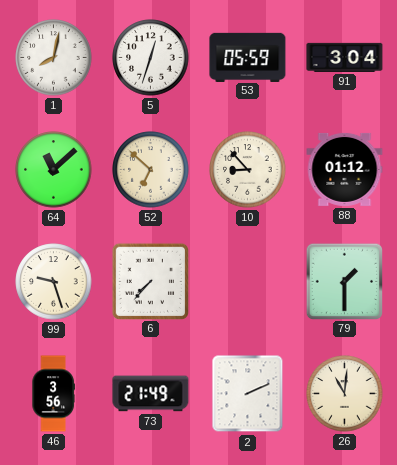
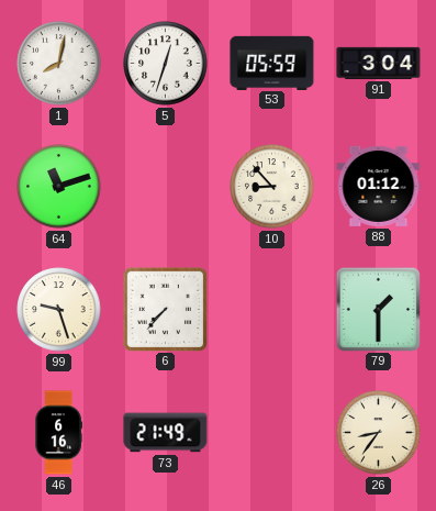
64: 11:08 -> 11:12 (59, 187)
52: 6:52 -> none (151, 170)
46: 3:56 -> 6:16 (58, 433)
2: 2:11 -> none (248, 394)
26: 11:01 -> 8:36 (379, 433)
